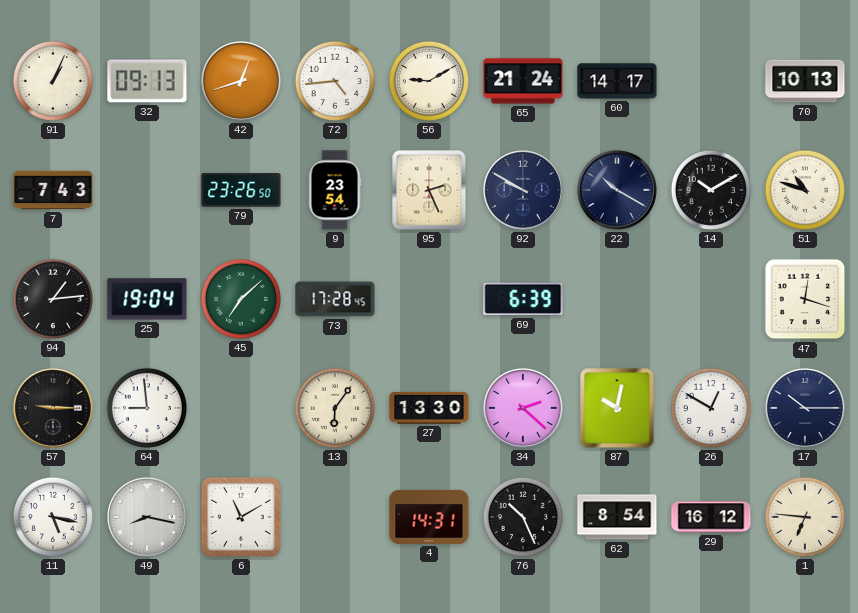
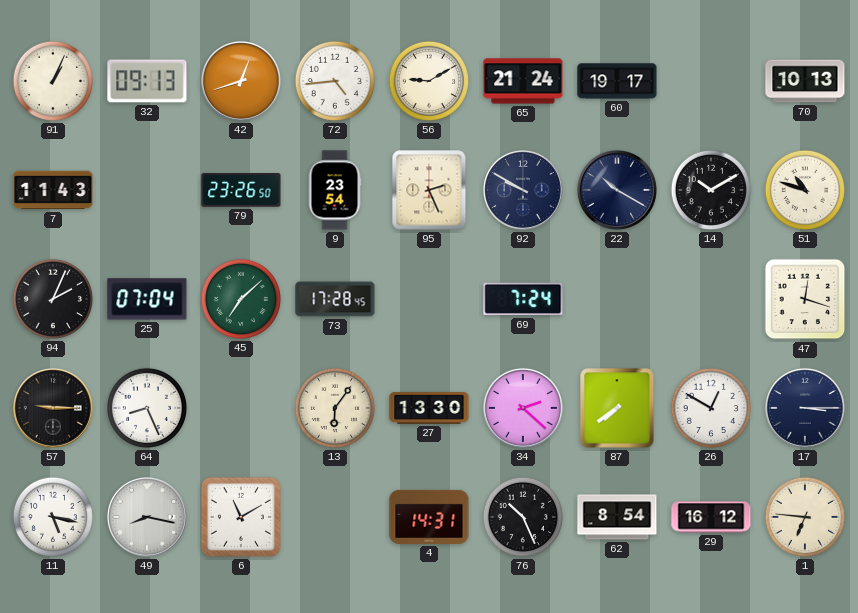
60: 14:17 -> 19:17 (617, 81)
7: 7:43 -> 11:43 (53, 190)
94: 1:14 -> 2:04 (53, 299)
25: 19:04 -> 07:04 (147, 299)
69: 6:39 -> 7:24 (523, 299)
64: 8:59 -> 8:26 (147, 408)
87: 10:02 -> 7:39 (617, 408)
17: 10:15 -> 3:15 (805, 408)
